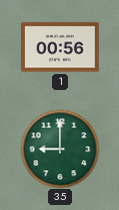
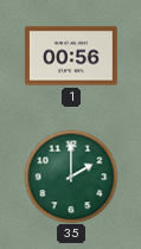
35: 9:00 -> 2:00 (71, 177)
